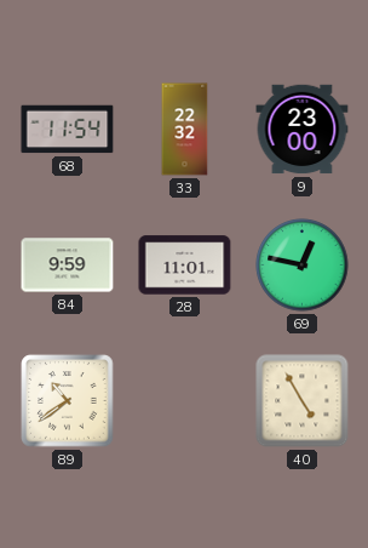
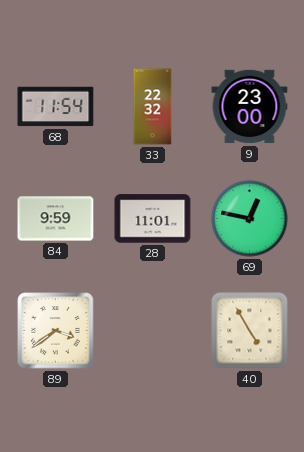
89: 10:39 -> 3:39 (56, 331)
